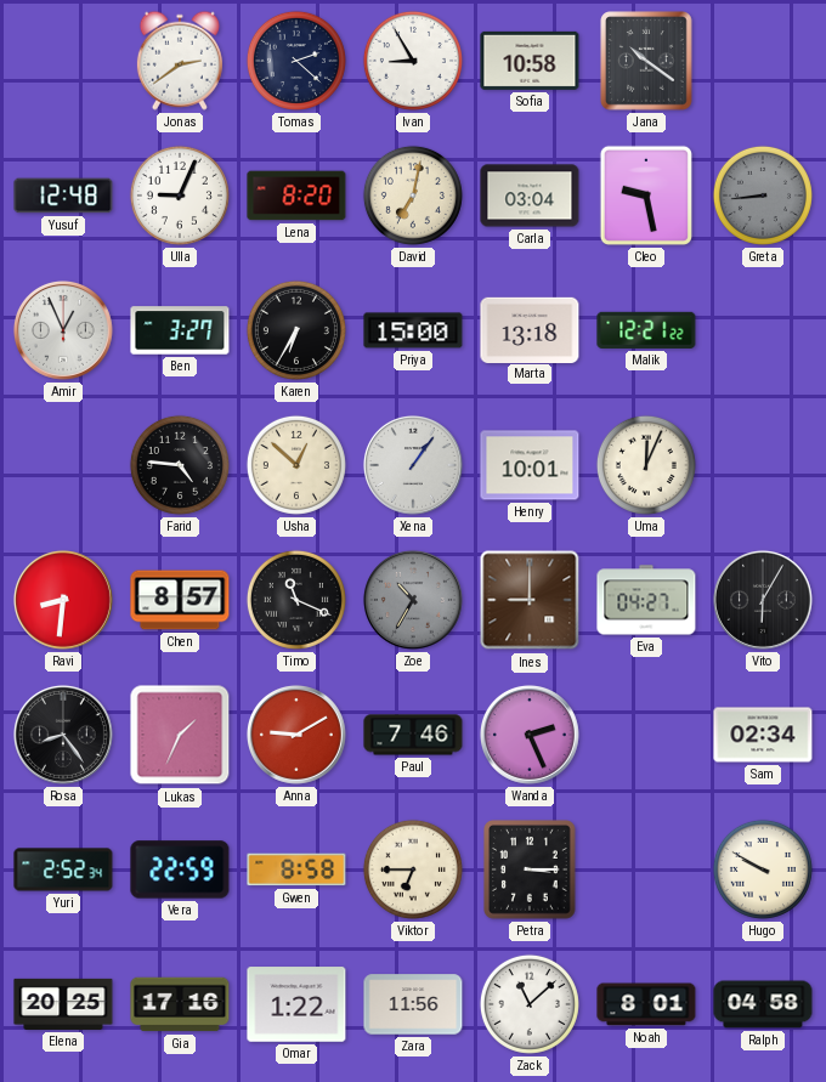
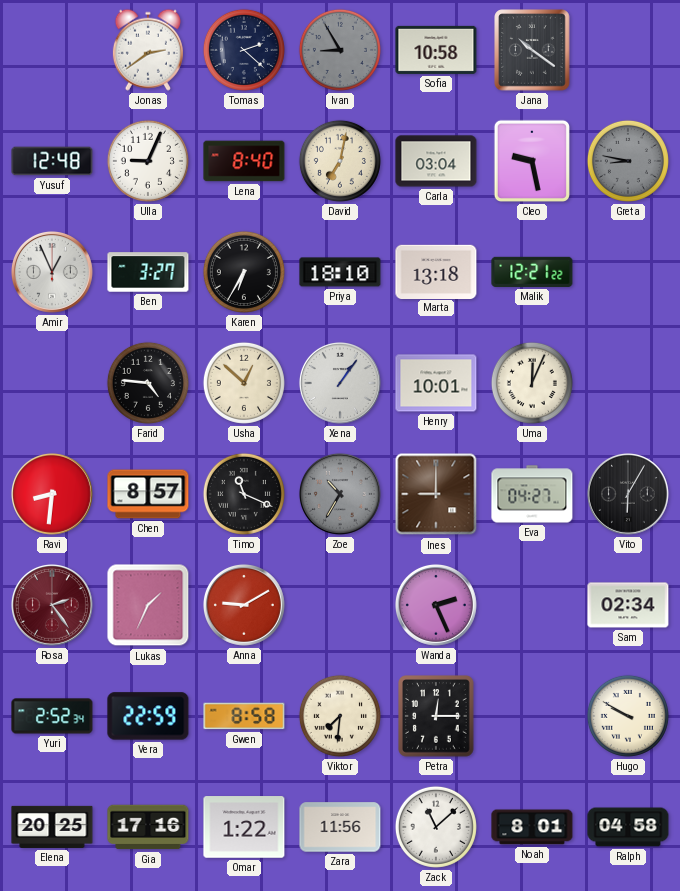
Ivan dial: white -> grey (340, 50)
Lena: 8:20 -> 8:40 (244, 161)
Greta: 8:44 -> 8:47 (628, 161)
Priya: 15:00 -> 18:10 (340, 272)
Rosa: 8:24 -> 2:24 (52, 605)
Rosa dial: black -> burgundy (52, 605)
Paul: 7:46 -> none (413, 735)
Viktor: 6:45 -> 7:31 (340, 716)
Petra: 3:15 -> 12:15 (436, 716)
